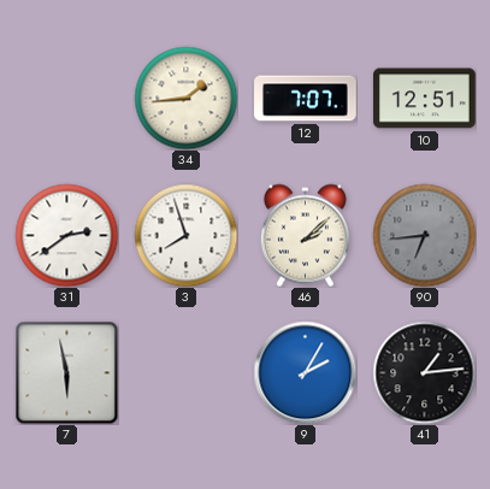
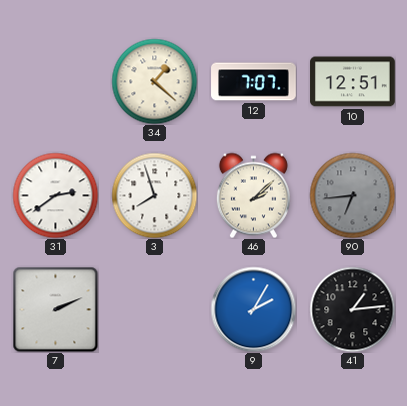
34: 1:44 -> 1:22 (154, 81)
7: 5:58 -> 2:11 (55, 309)
